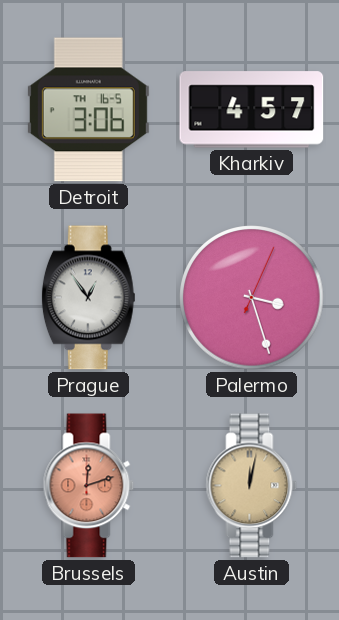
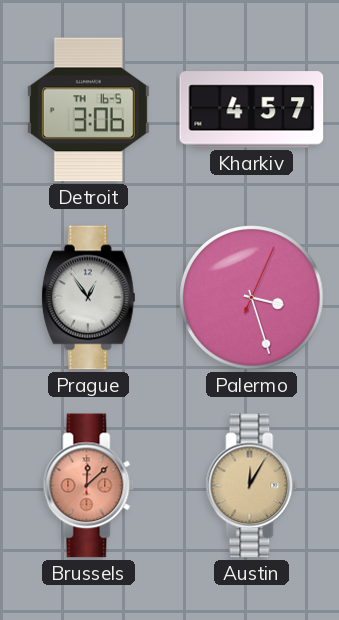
Brussels: 12:12 -> 12:08 (89, 486)
Austin: 12:02 -> 12:05 (252, 486)
